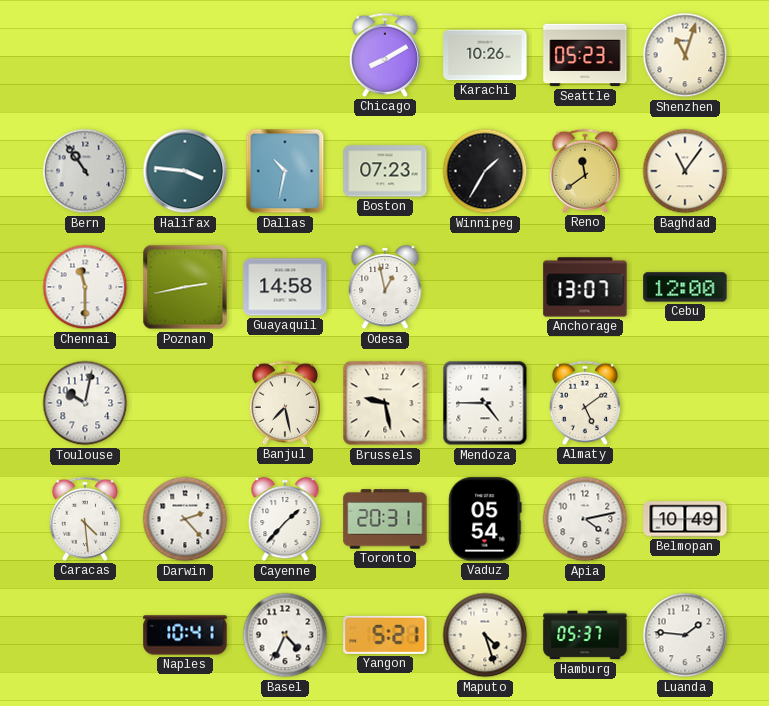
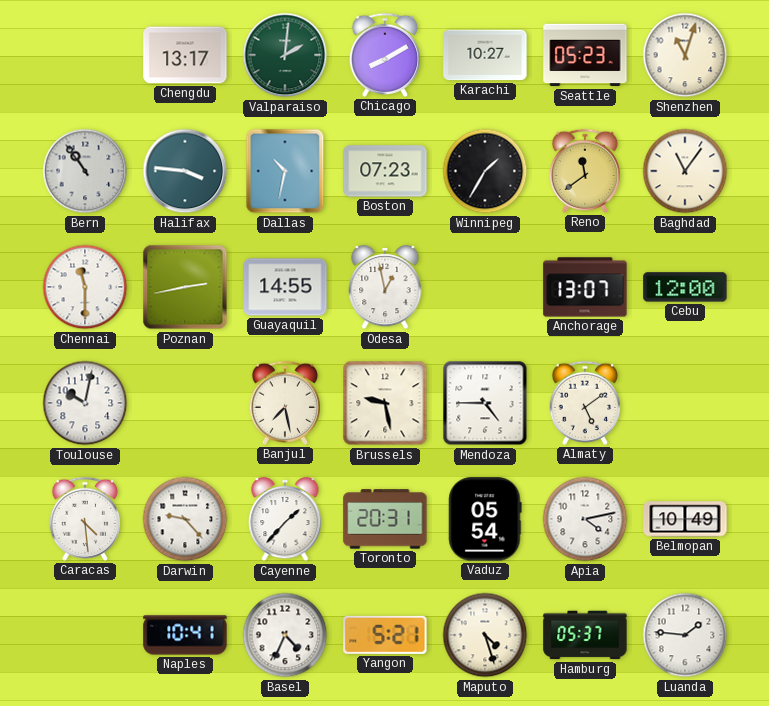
Chengdu: none -> 13:17 (185, 55)
Valparaiso: none -> 2:01 (285, 55)
Karachi: 10:26 -> 10:27 (485, 55)
Guayaquil: 14:58 -> 14:55 (285, 287)
Darwin: 2:23 -> 9:23 (185, 519)
